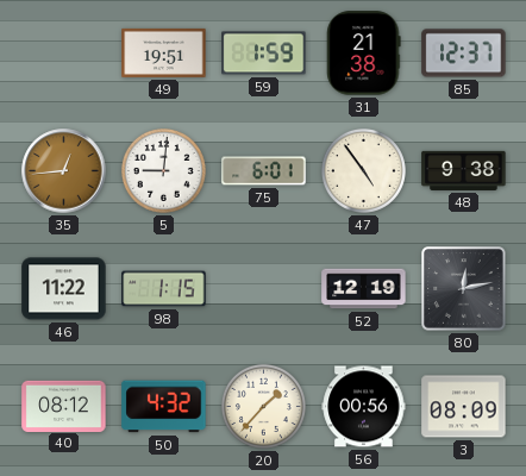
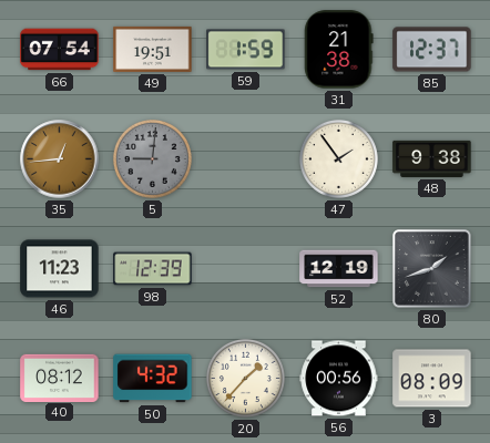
66: none -> 07:54 (60, 50)
5 dial: white -> grey (152, 158)
75: 6:01 -> none (264, 171)
47: 4:54 -> 1:54 (338, 158)
46: 11:22 -> 11:23 (60, 269)
98: 1:15 -> 12:39 (153, 269)
80: 12:13 -> 1:42 (432, 269)
